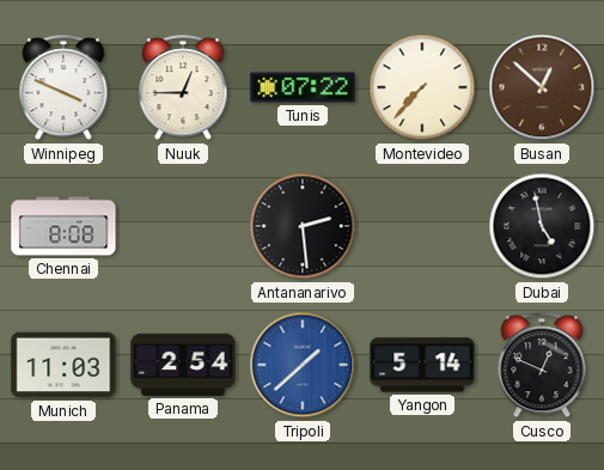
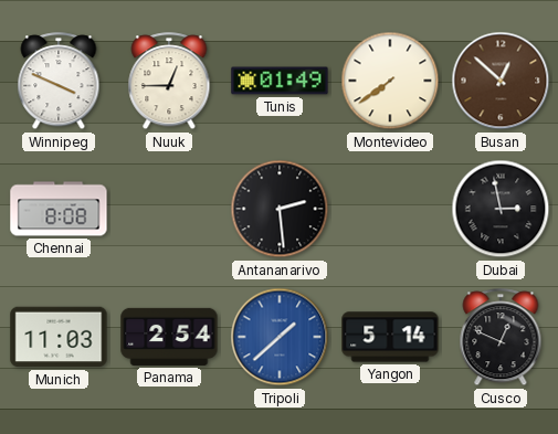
Tunis: 07:22 -> 01:49 (280, 81)
Montevideo: 7:37 -> 7:39 (390, 81)
Dubai: 4:58 -> 2:58 (501, 209)
